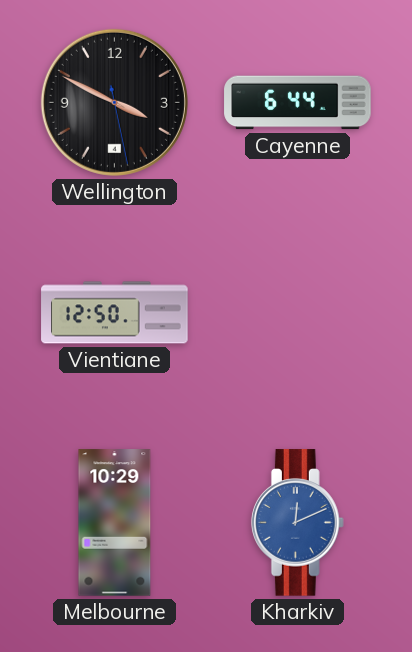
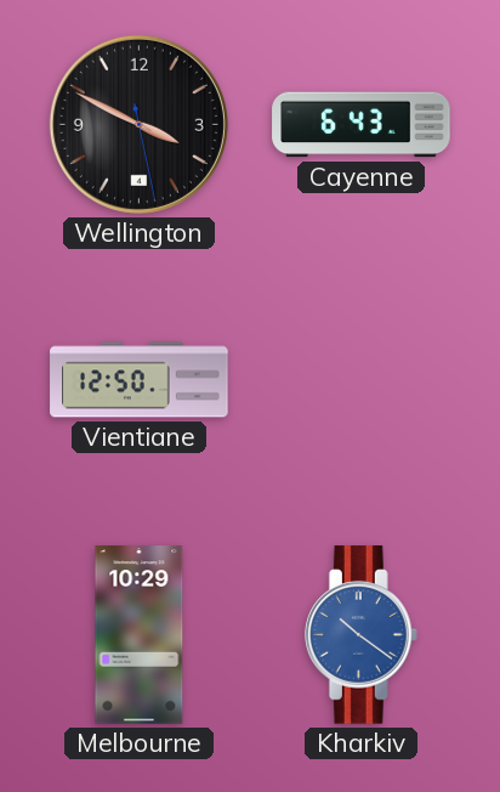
Cayenne: 6:44 -> 6:43 (362, 125)
Kharkiv: 12:11 -> 10:21 (360, 635)
